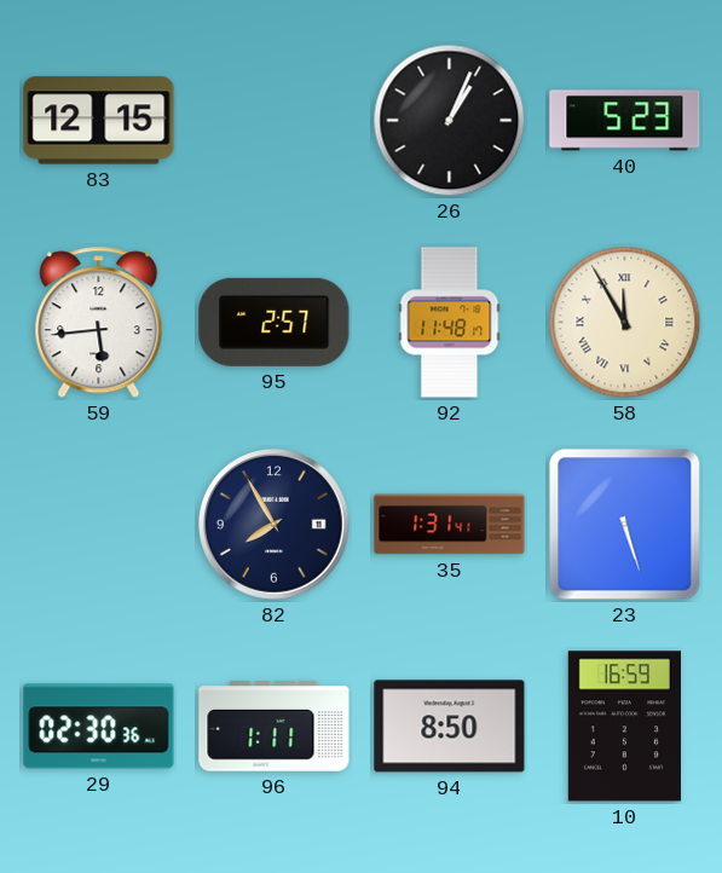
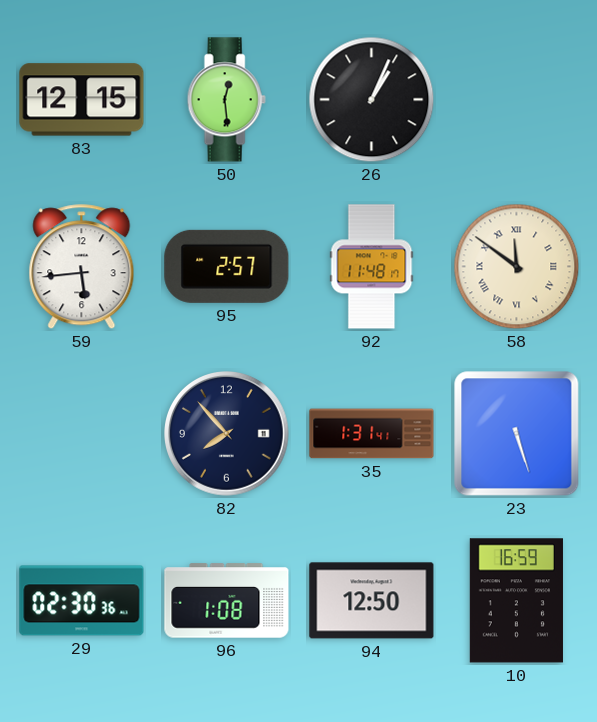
50: none -> 12:29 (226, 100)
40: 5:23 -> none (625, 121)
58: 11:55 -> 11:51 (517, 267)
82: 7:55 -> 7:53 (227, 434)
96: 1:11 -> 1:08 (227, 601)
94: 8:50 -> 12:50 (372, 601)
